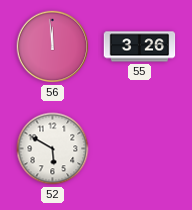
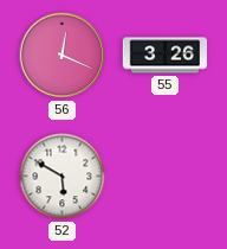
56: 11:59 -> 12:19 (63, 56)
